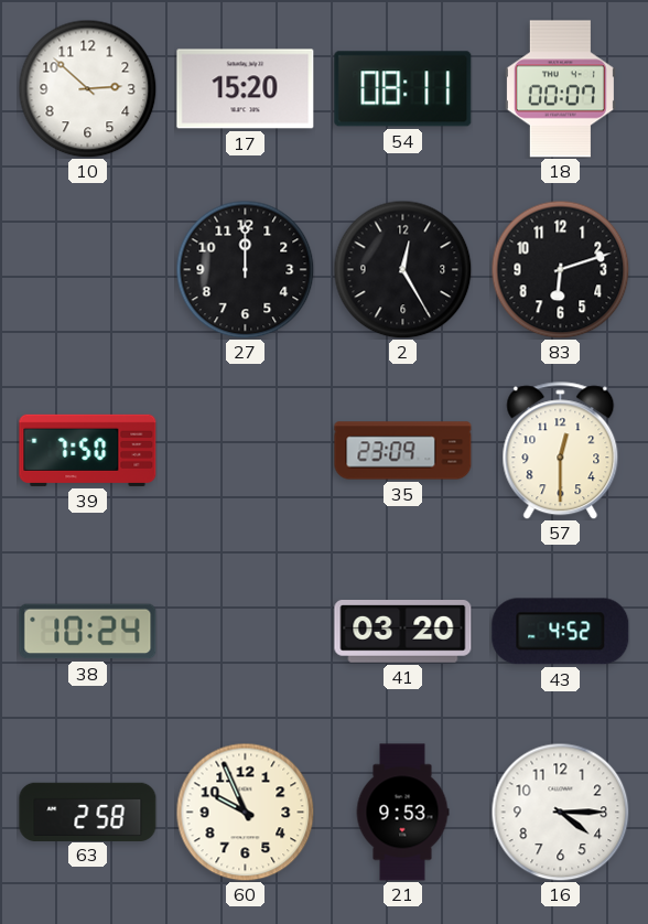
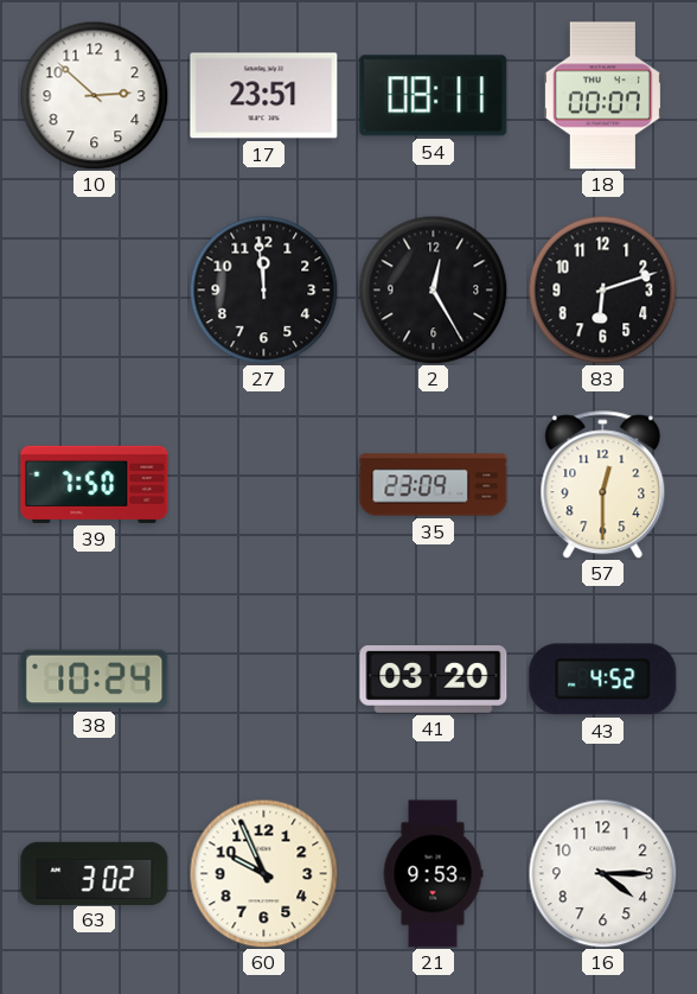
17: 15:20 -> 23:51 (264, 96)
27: 12:00 -> 11:59 (263, 289)
63: 2:58 -> 3:02 (95, 873)
